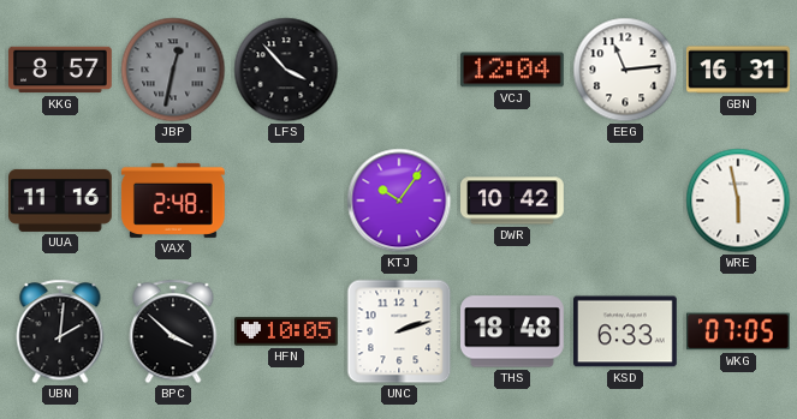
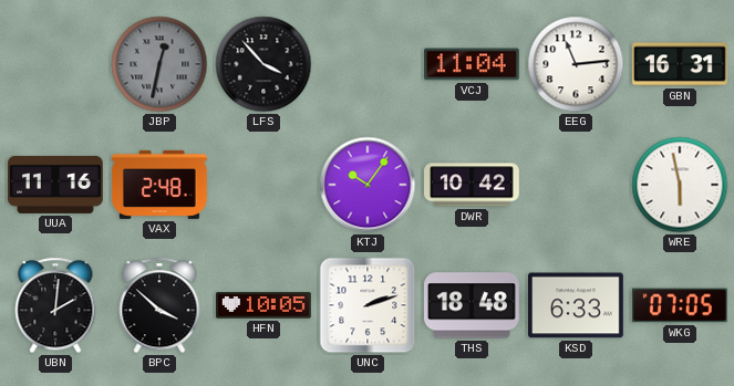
KKG: 8:57 -> none (61, 70)
VCJ: 12:04 -> 11:04 (473, 64)
